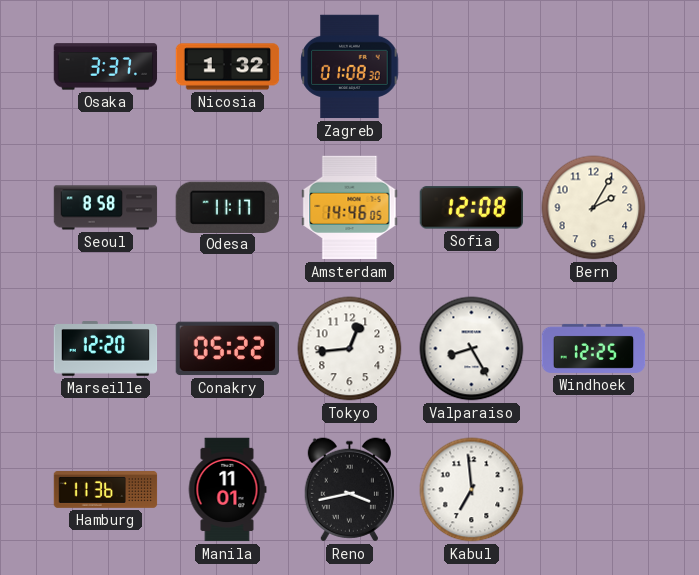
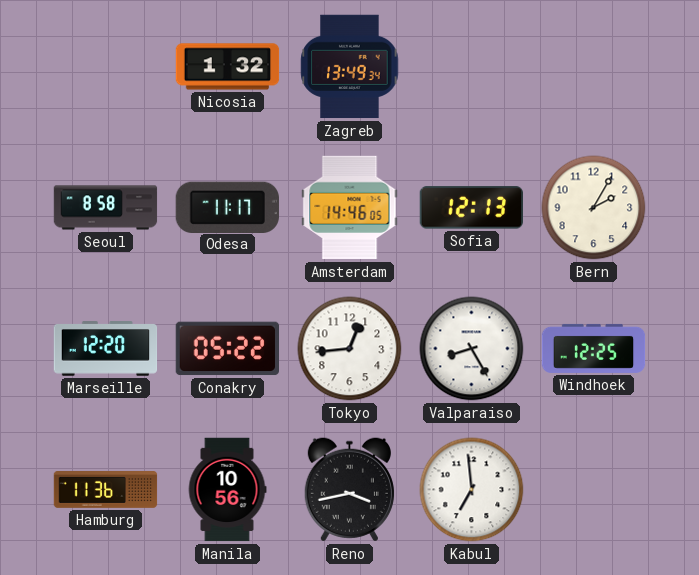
Osaka: 3:37 -> none (106, 67)
Zagreb: 01:08 -> 13:49 (350, 67)
Sofia: 12:08 -> 12:13 (471, 208)
Manila: 11:01 -> 10:56 (227, 490)
